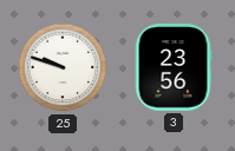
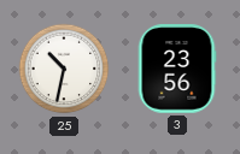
25: 9:48 -> 10:32 (64, 69)
